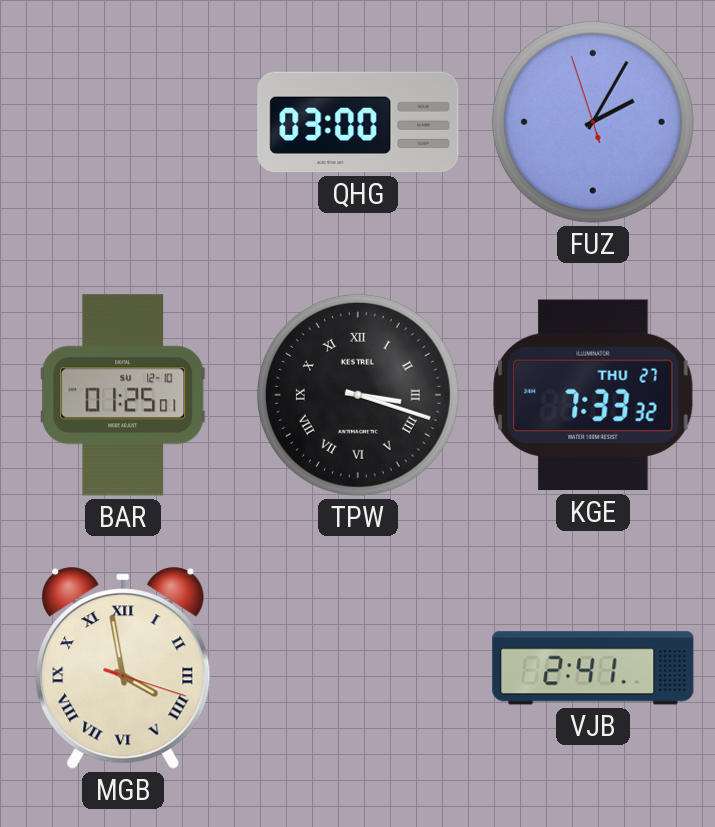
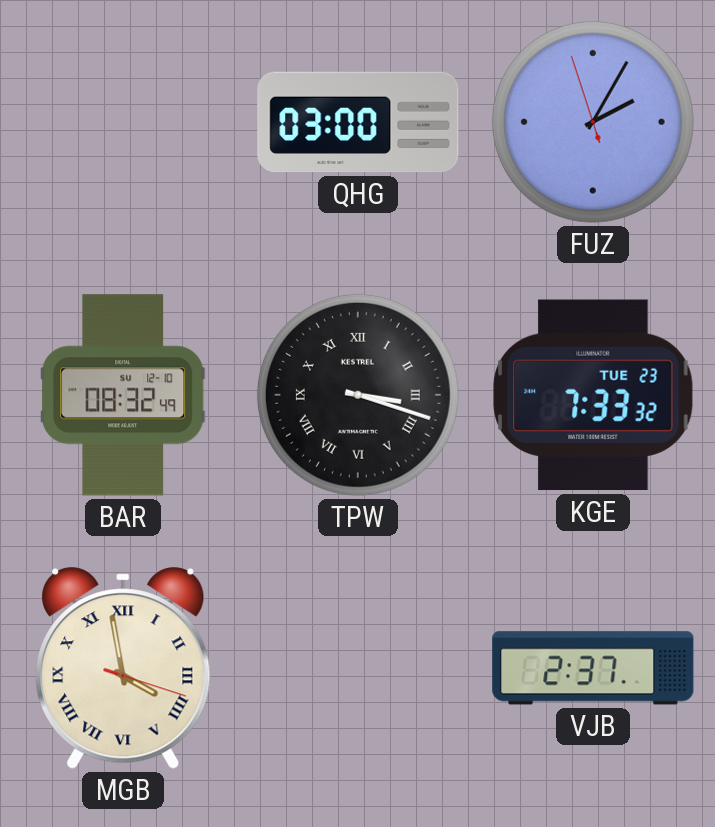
BAR: 01:25 -> 08:32 (123, 395)
KGE date: THU 27 -> TUE 23 (593, 395)
VJB: 2:41 -> 2:37 (593, 668)
